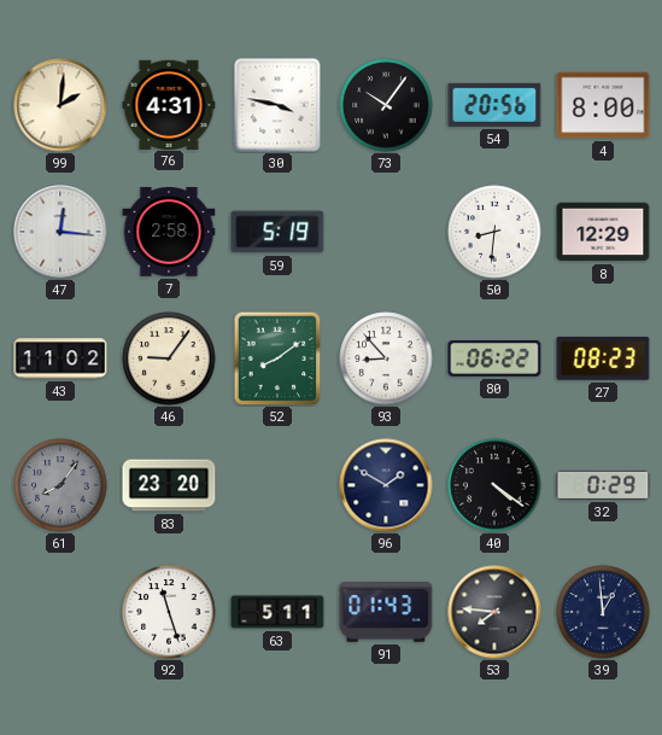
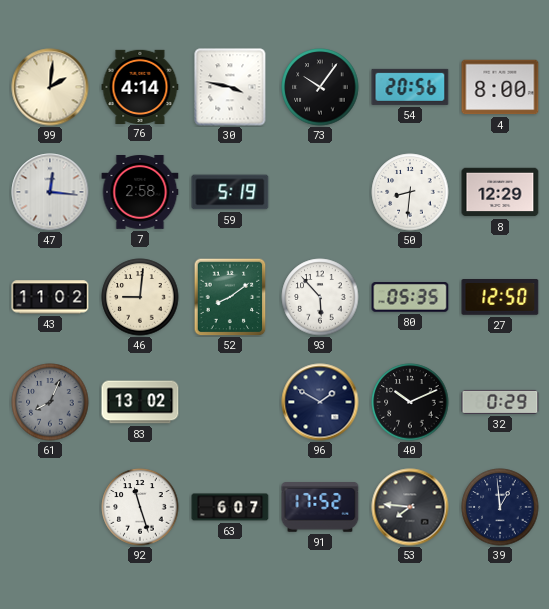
76: 4:31 -> 4:14 (140, 86)
46: 9:06 -> 9:01 (140, 297)
93: 8:53 -> 5:53 (320, 297)
80: 06:22 -> 05:35 (410, 297)
27: 08:23 -> 12:50 (500, 298)
61: 8:06 -> 8:04 (50, 402)
83: 23:20 -> 13:02 (140, 402)
40: 4:21 -> 10:11 (410, 402)
63: 5:11 -> 6:07 (230, 507)
91: 01:43 -> 17:52 (320, 508)
